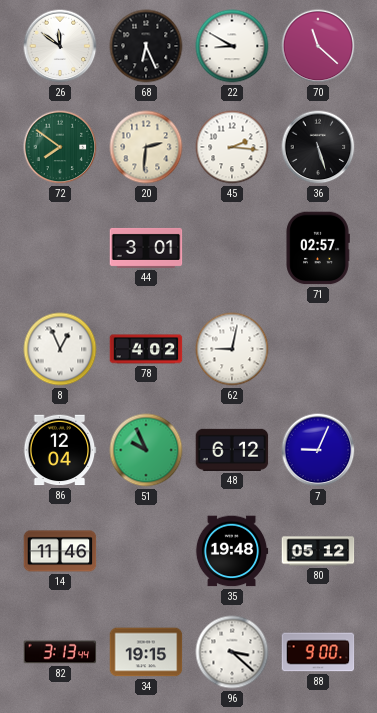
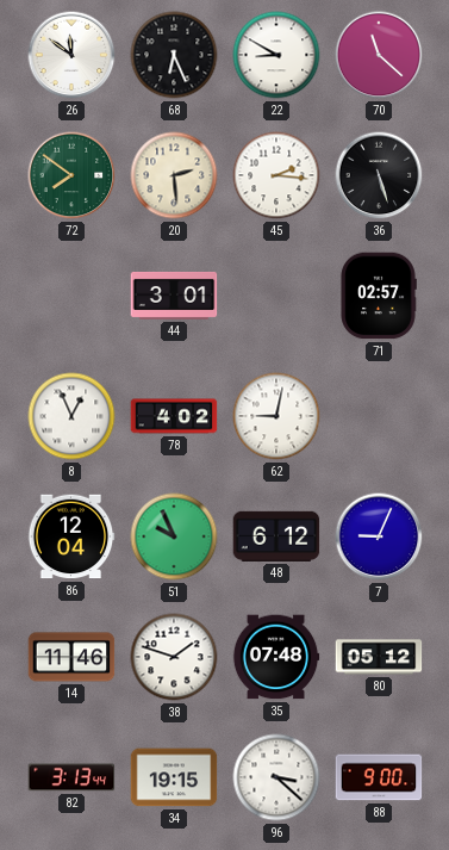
20: 2:31 -> 2:29 (174, 175)
38: none -> 1:48 (174, 657)
35: 19:48 -> 07:48 (276, 657)
